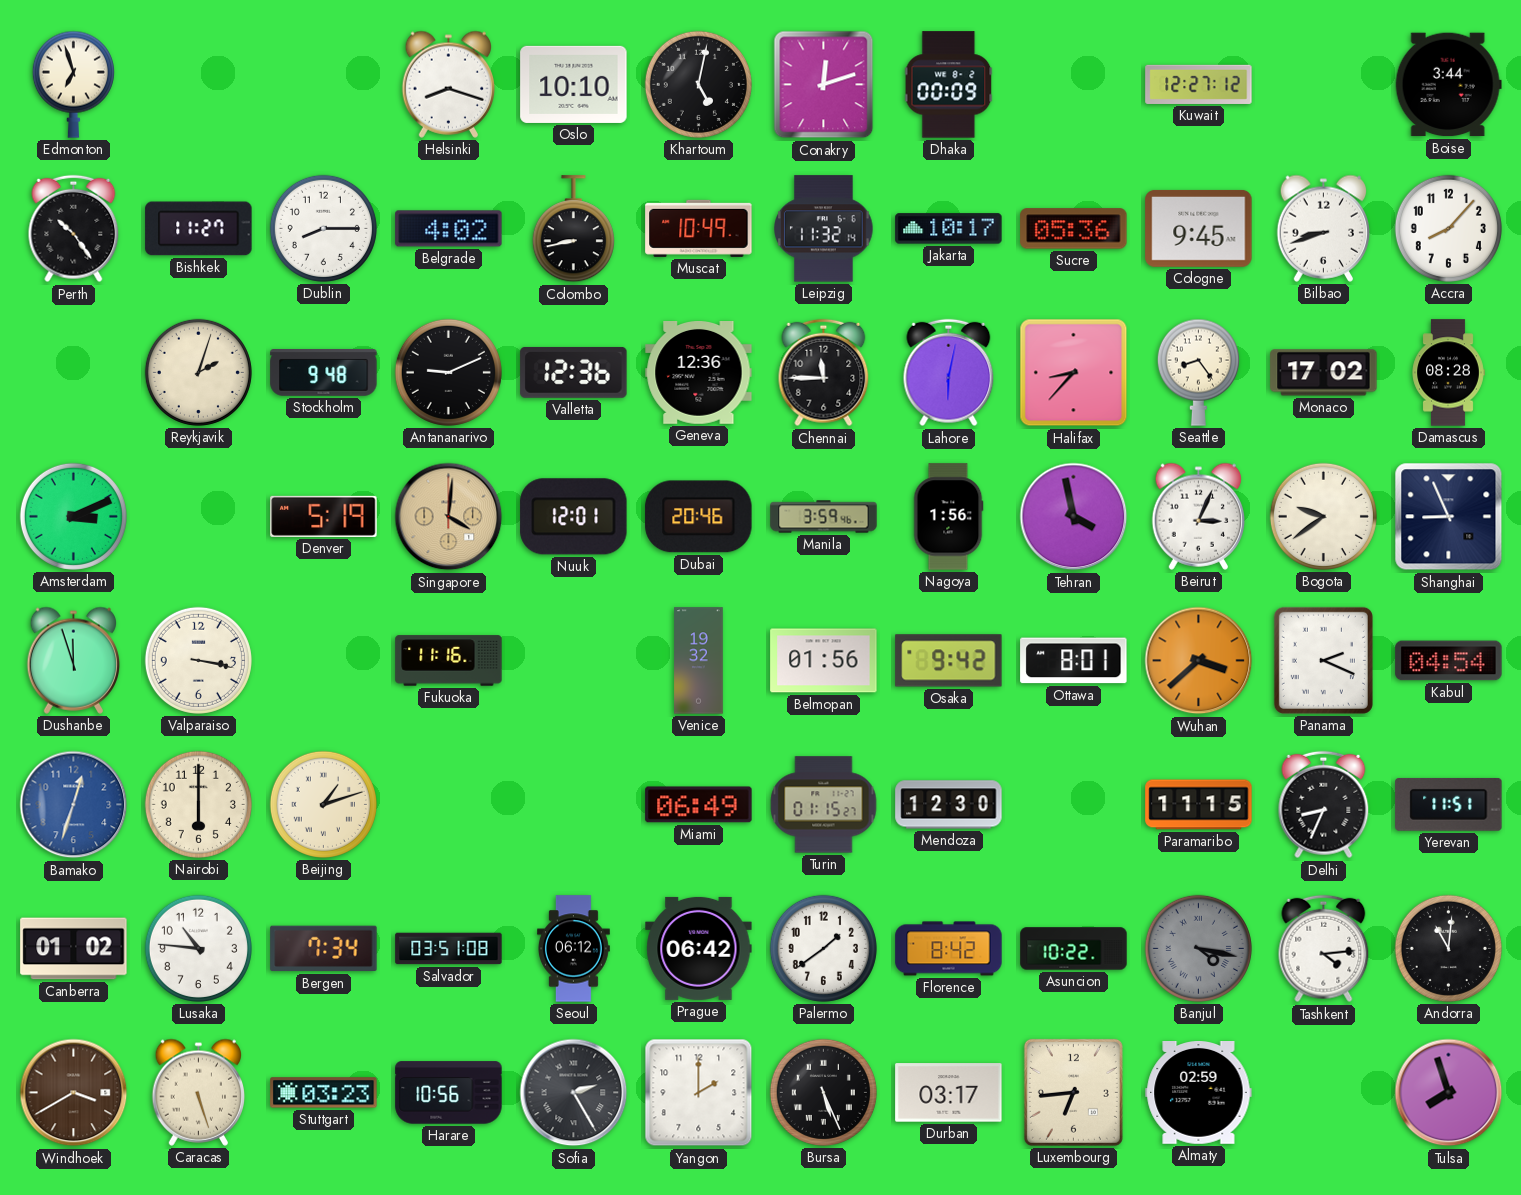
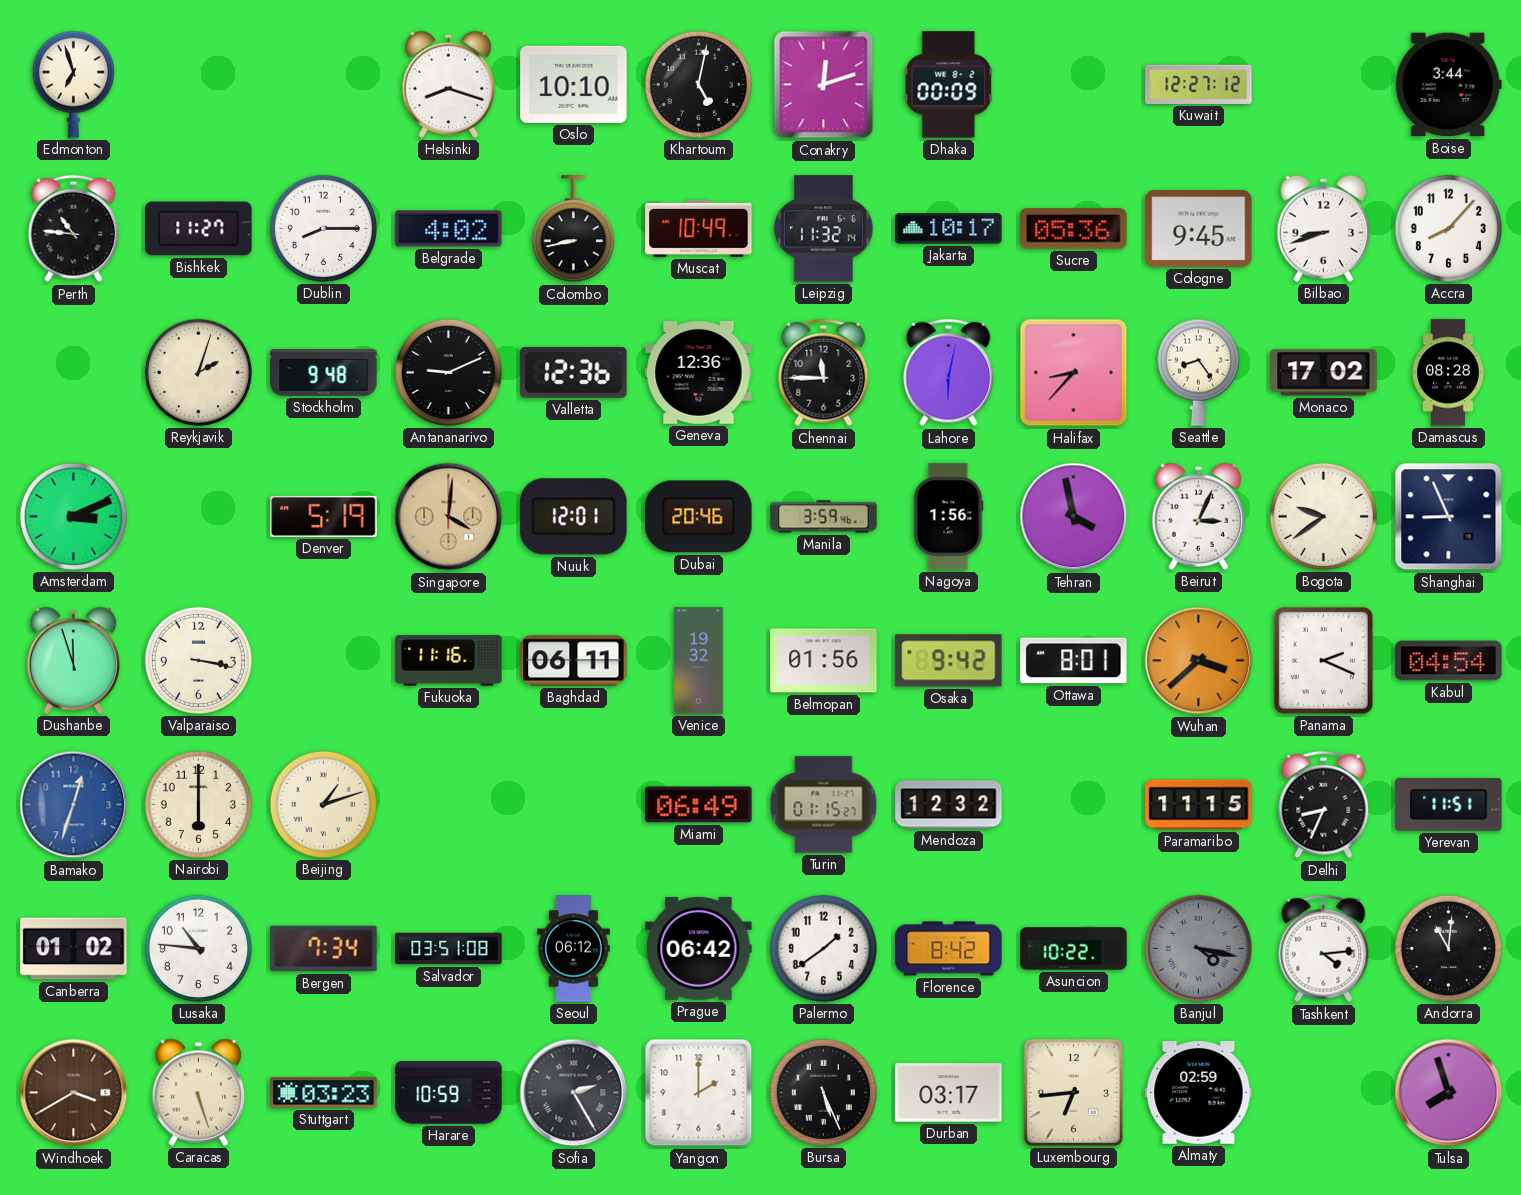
Perth: 10:24 -> 10:46 (74, 229)
Baghdad: none -> 06:11 (574, 661)
Mendoza: 12:30 -> 12:32 (949, 805)
Harare: 10:56 -> 10:59 (449, 1093)
